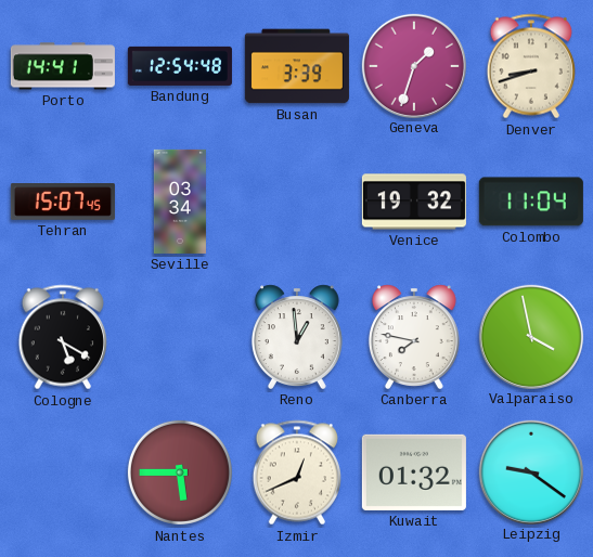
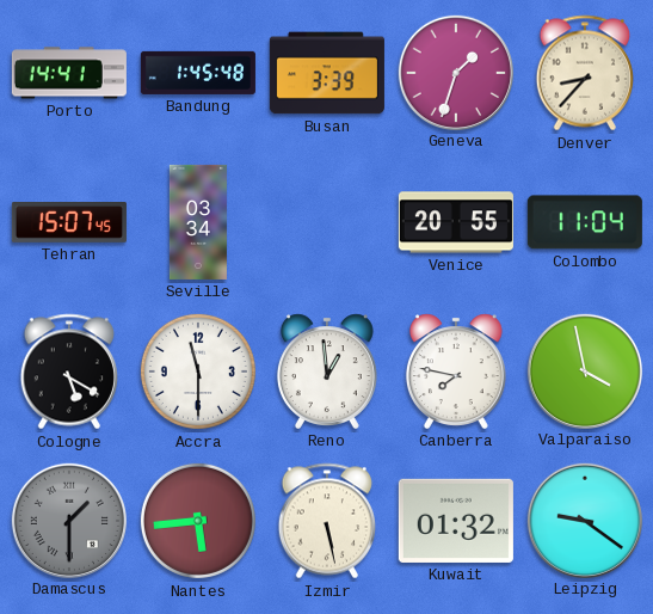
Bandung: 12:54 -> 1:45 (198, 73)
Denver: 8:42 -> 8:37 (584, 73)
Venice: 19:32 -> 20:55 (456, 222)
Accra: none -> 11:30 (198, 372)
Damascus: none -> 1:30 (68, 520)
Nantes: 5:45 -> 5:44 (198, 521)
Izmir: 12:41 -> 5:28 (326, 521)
